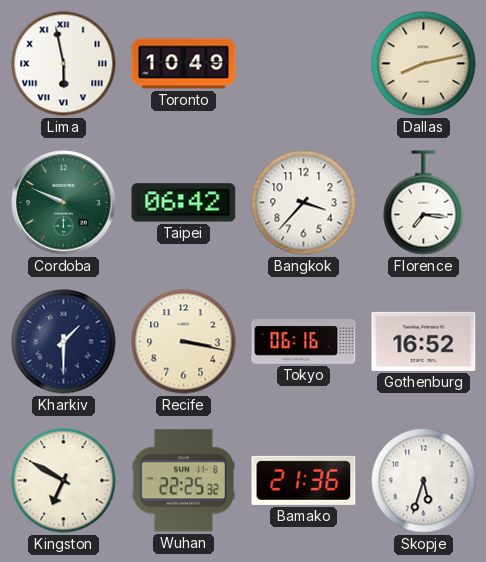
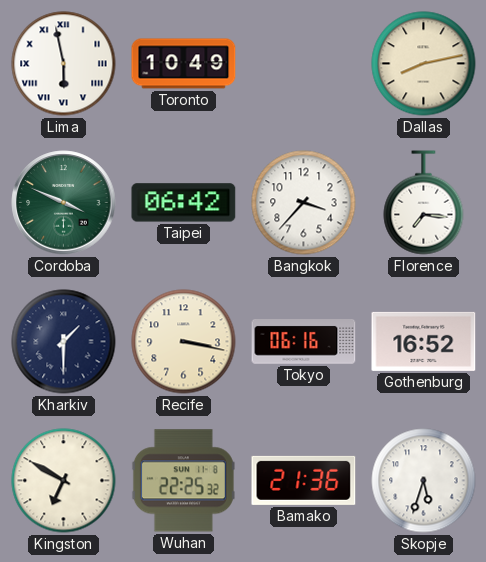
Cordoba: 9:49 -> 3:49 (64, 203)
